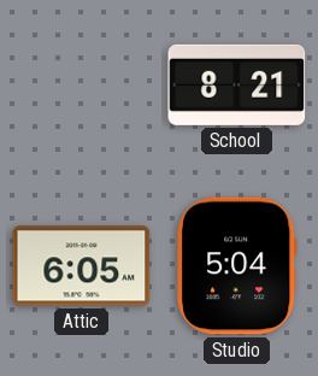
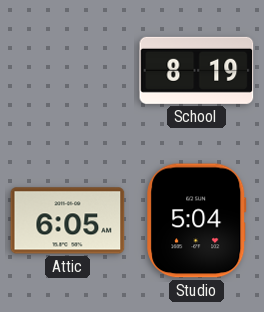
School: 8:21 -> 8:19 (197, 70)
